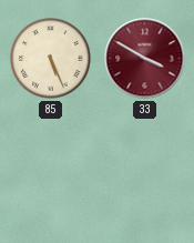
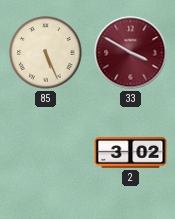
2: none -> 3:02 (131, 152)
